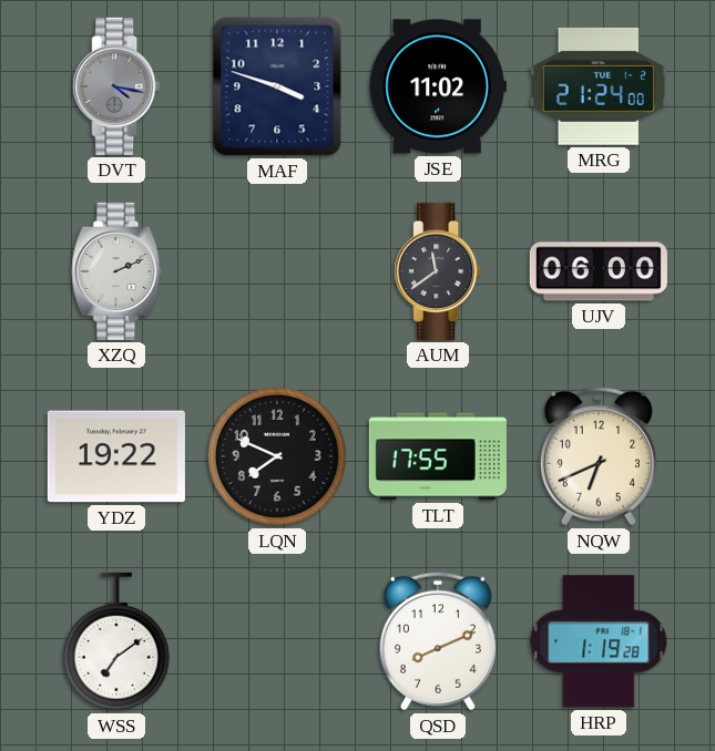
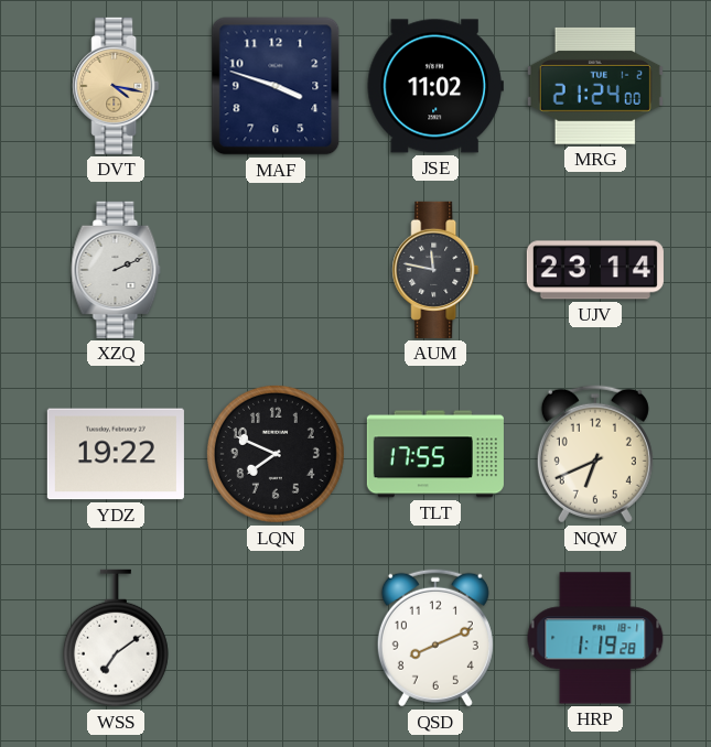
DVT dial: grey -> champagne (116, 86)
AUM: 11:39 -> 11:47 (435, 270)
UJV: 06:00 -> 23:14 (595, 270)
